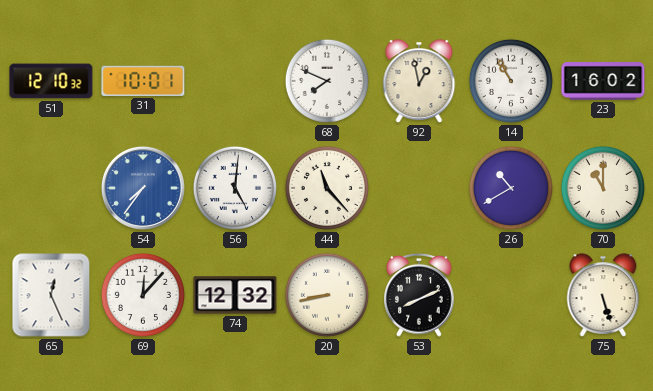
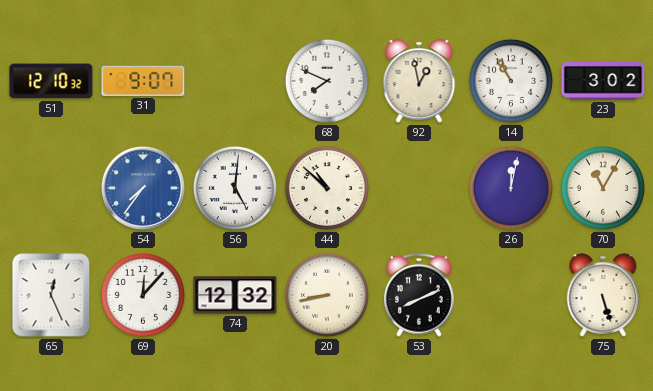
31: 10:01 -> 9:07 (143, 81)
23: 16:02 -> 3:02 (603, 82)
44: 11:23 -> 10:52 (327, 188)
26: 10:40 -> 12:02 (511, 188)
70: 11:00 -> 11:05 (603, 188)
